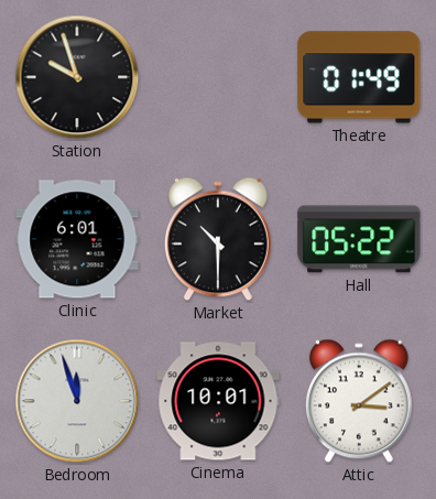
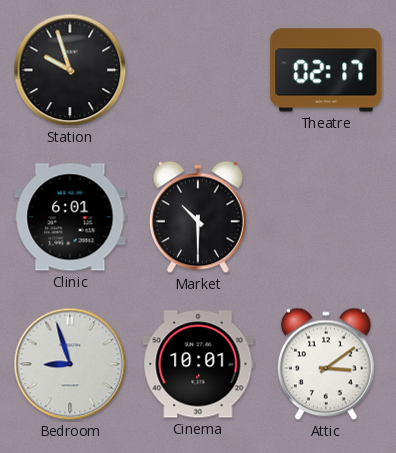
Theatre: 01:49 -> 02:17 (326, 70)
Hall: 05:22 -> none (359, 239)
Bedroom: 11:57 -> 8:57 (70, 364)
